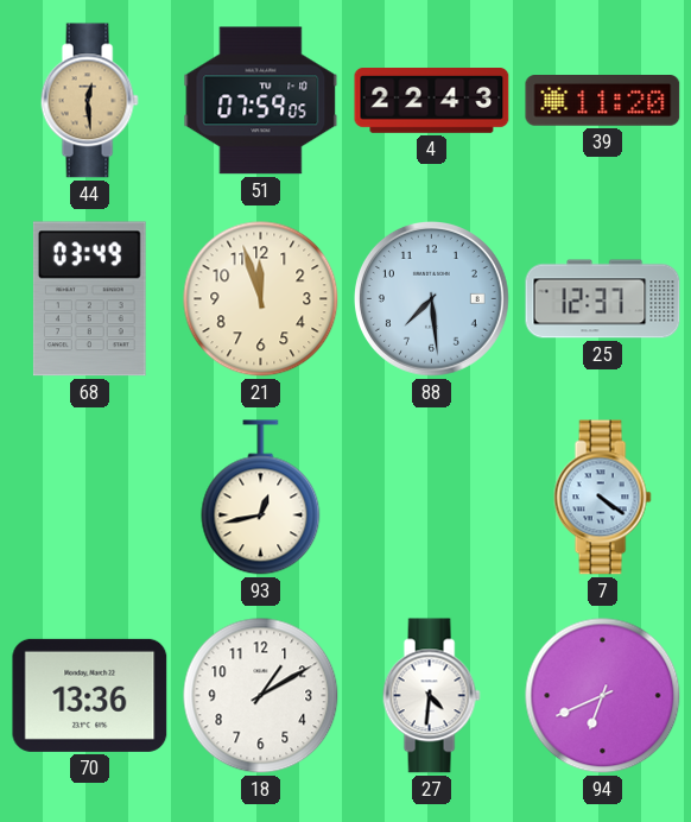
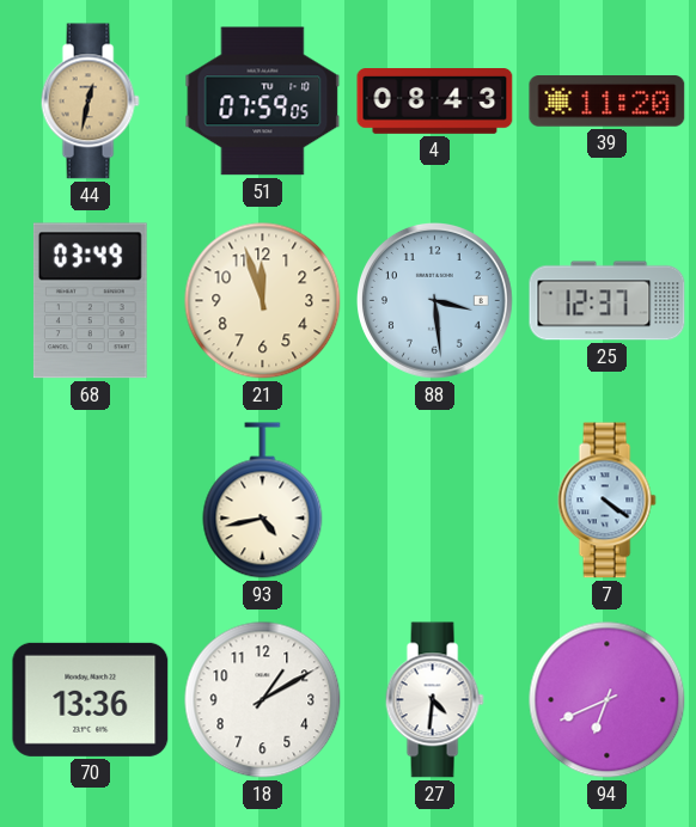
44: 12:29 -> 12:32 (90, 102)
4: 22:43 -> 08:43 (435, 102)
88: 7:29 -> 3:29 (434, 300)
93: 12:43 -> 4:43 (263, 501)
